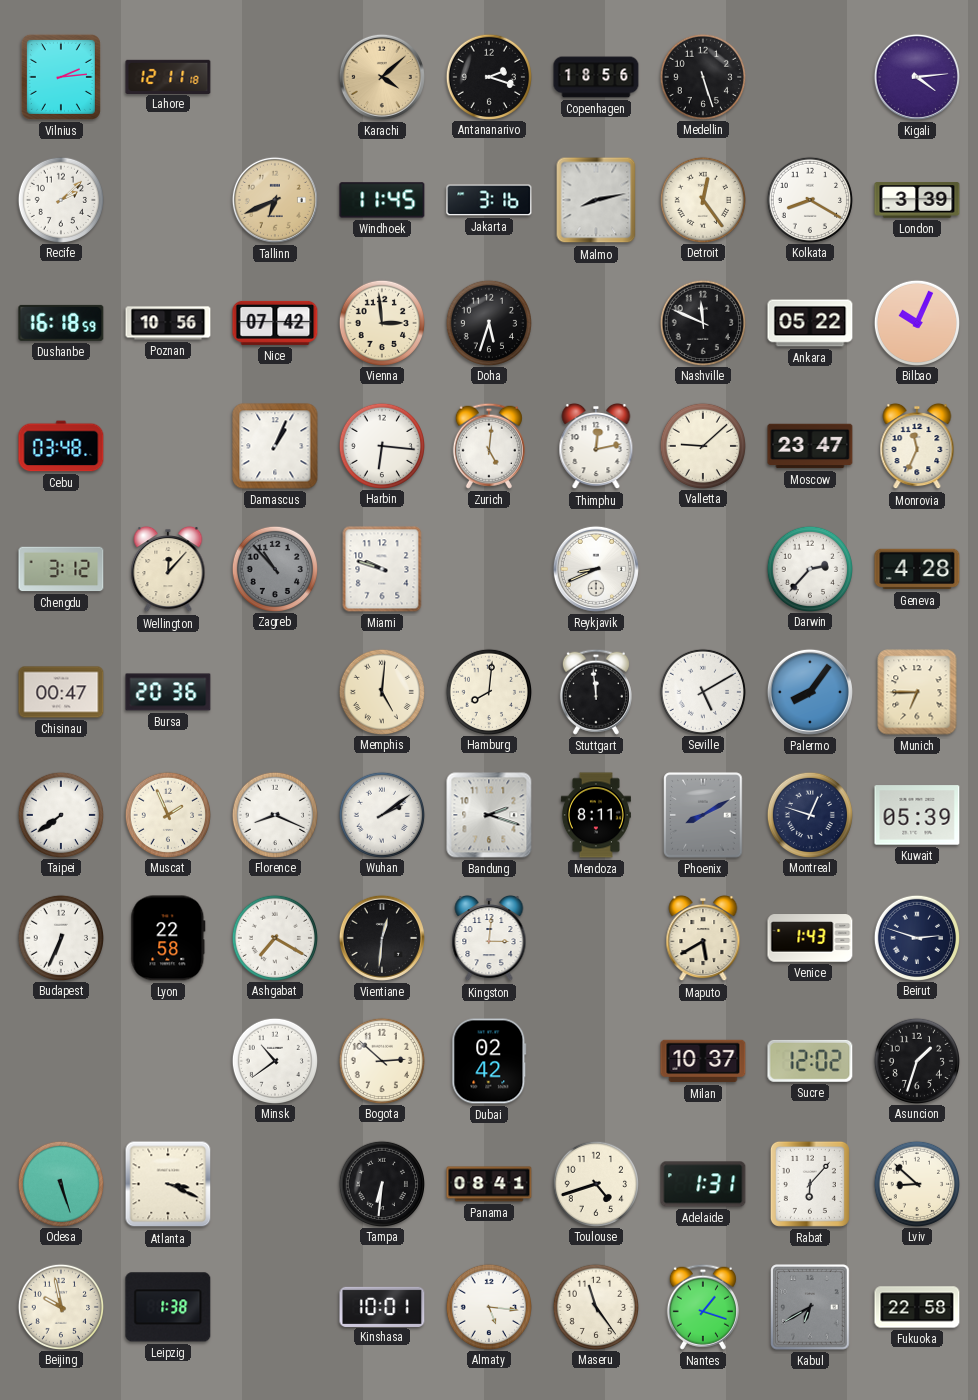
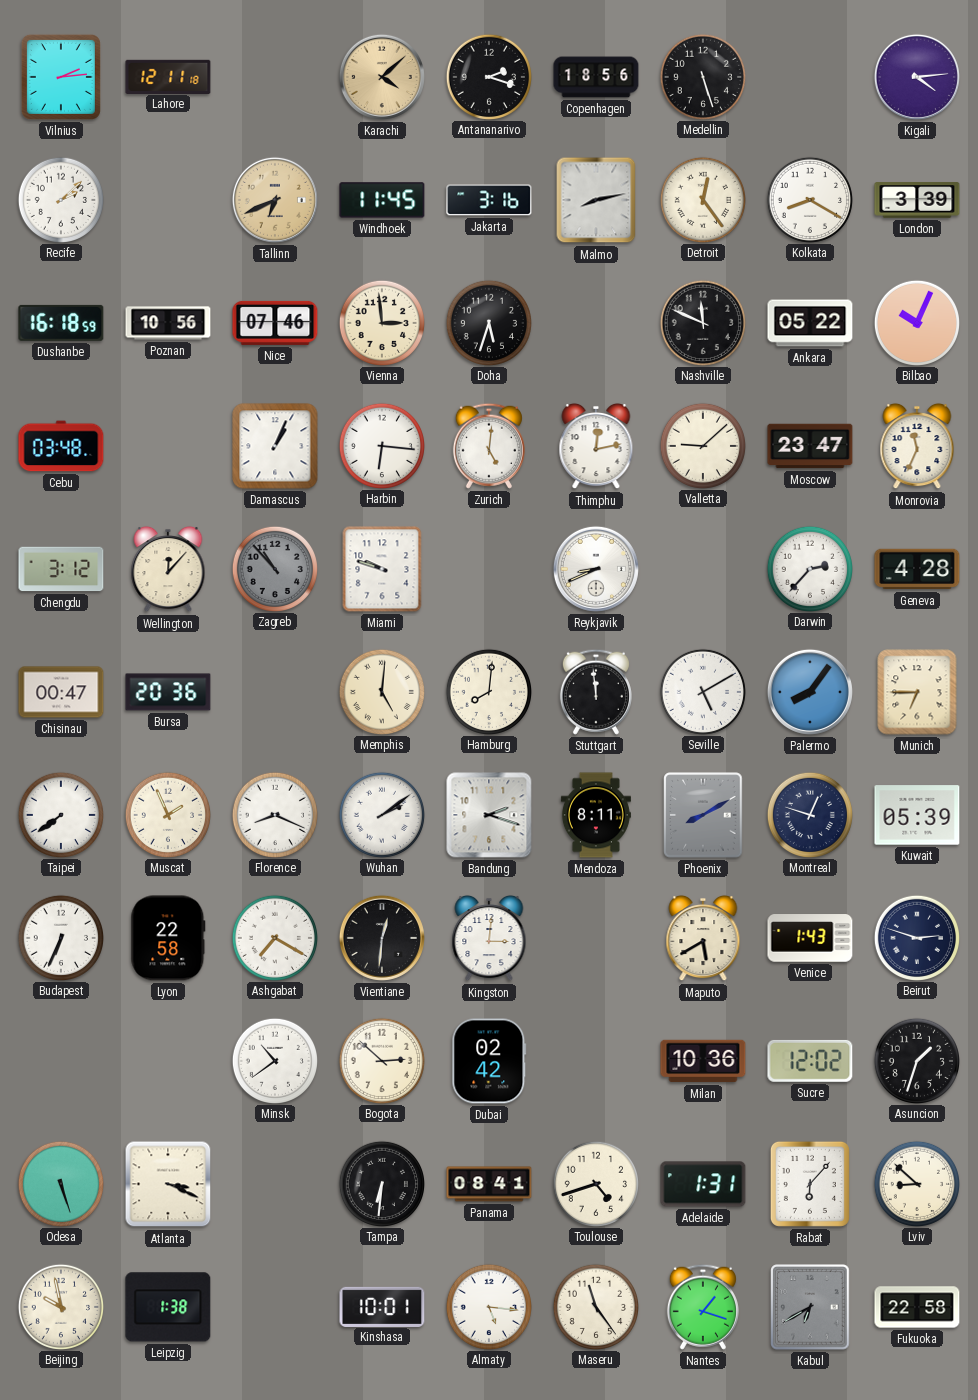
Nice: 07:42 -> 07:46 (275, 323)
Milan: 10:37 -> 10:36 (703, 1061)
